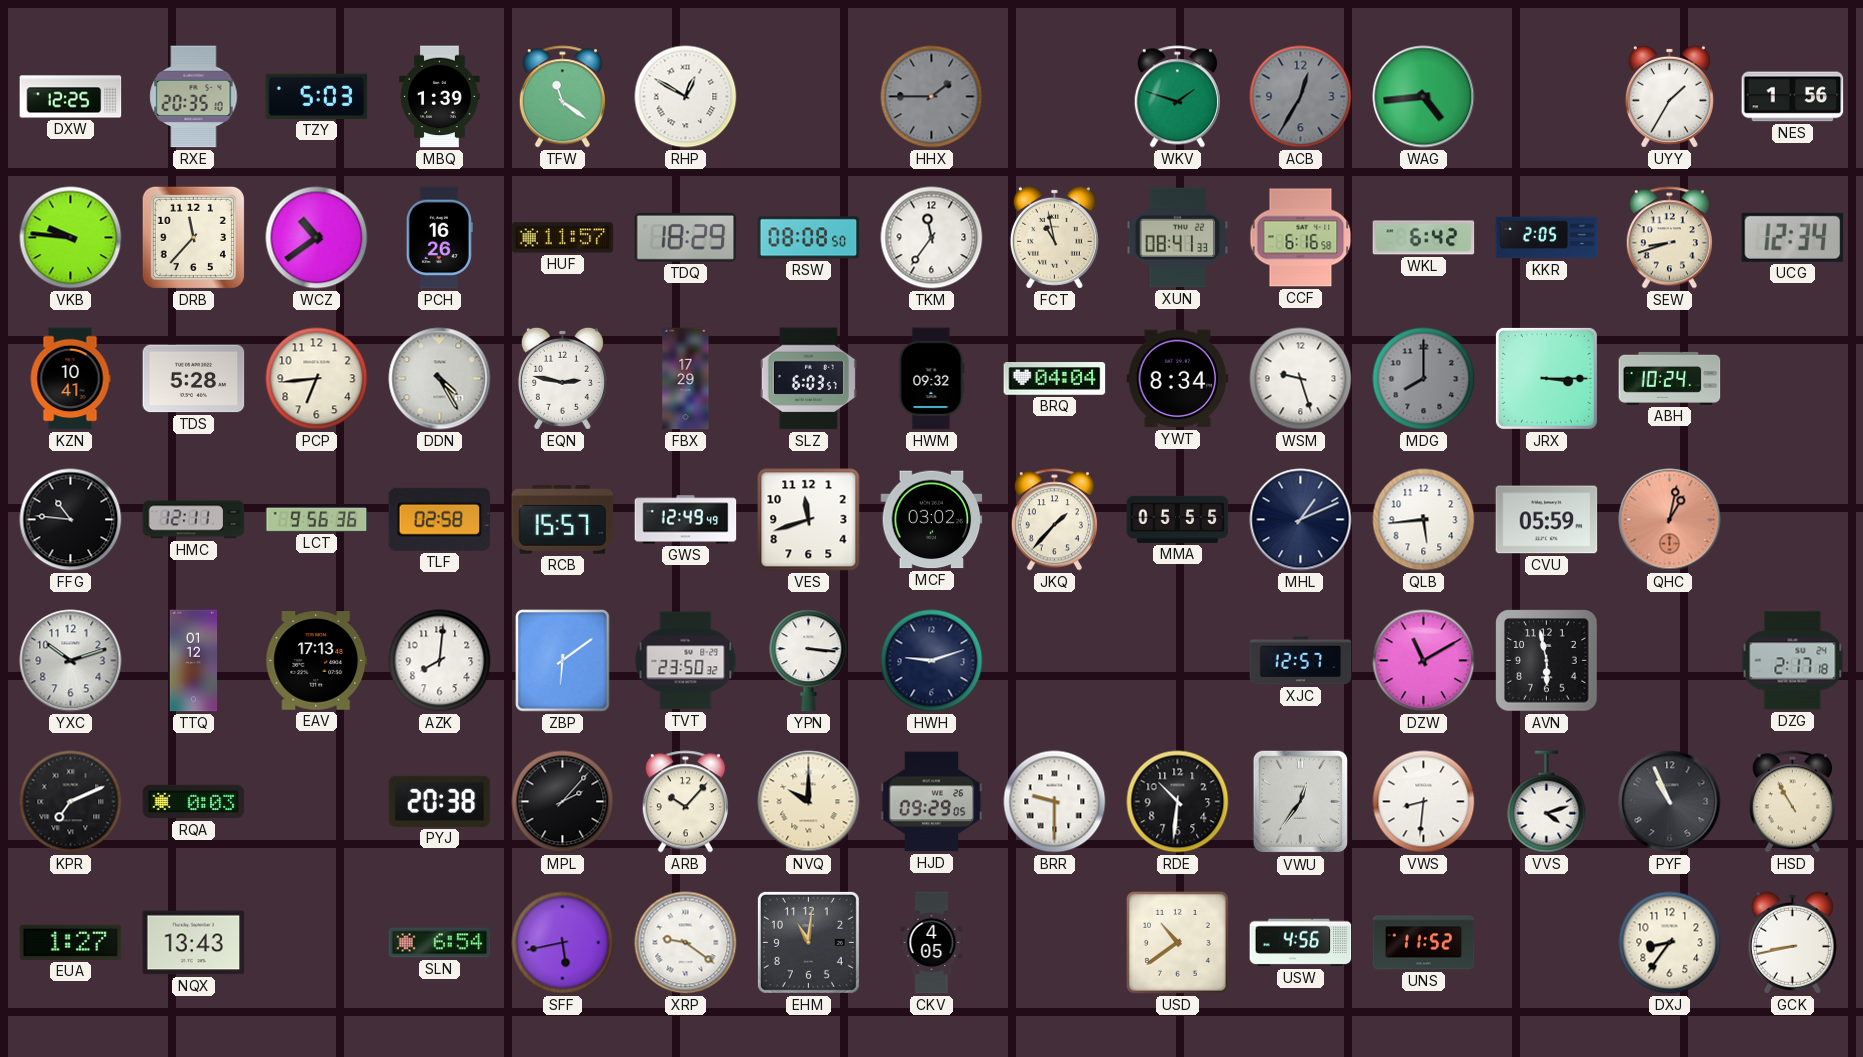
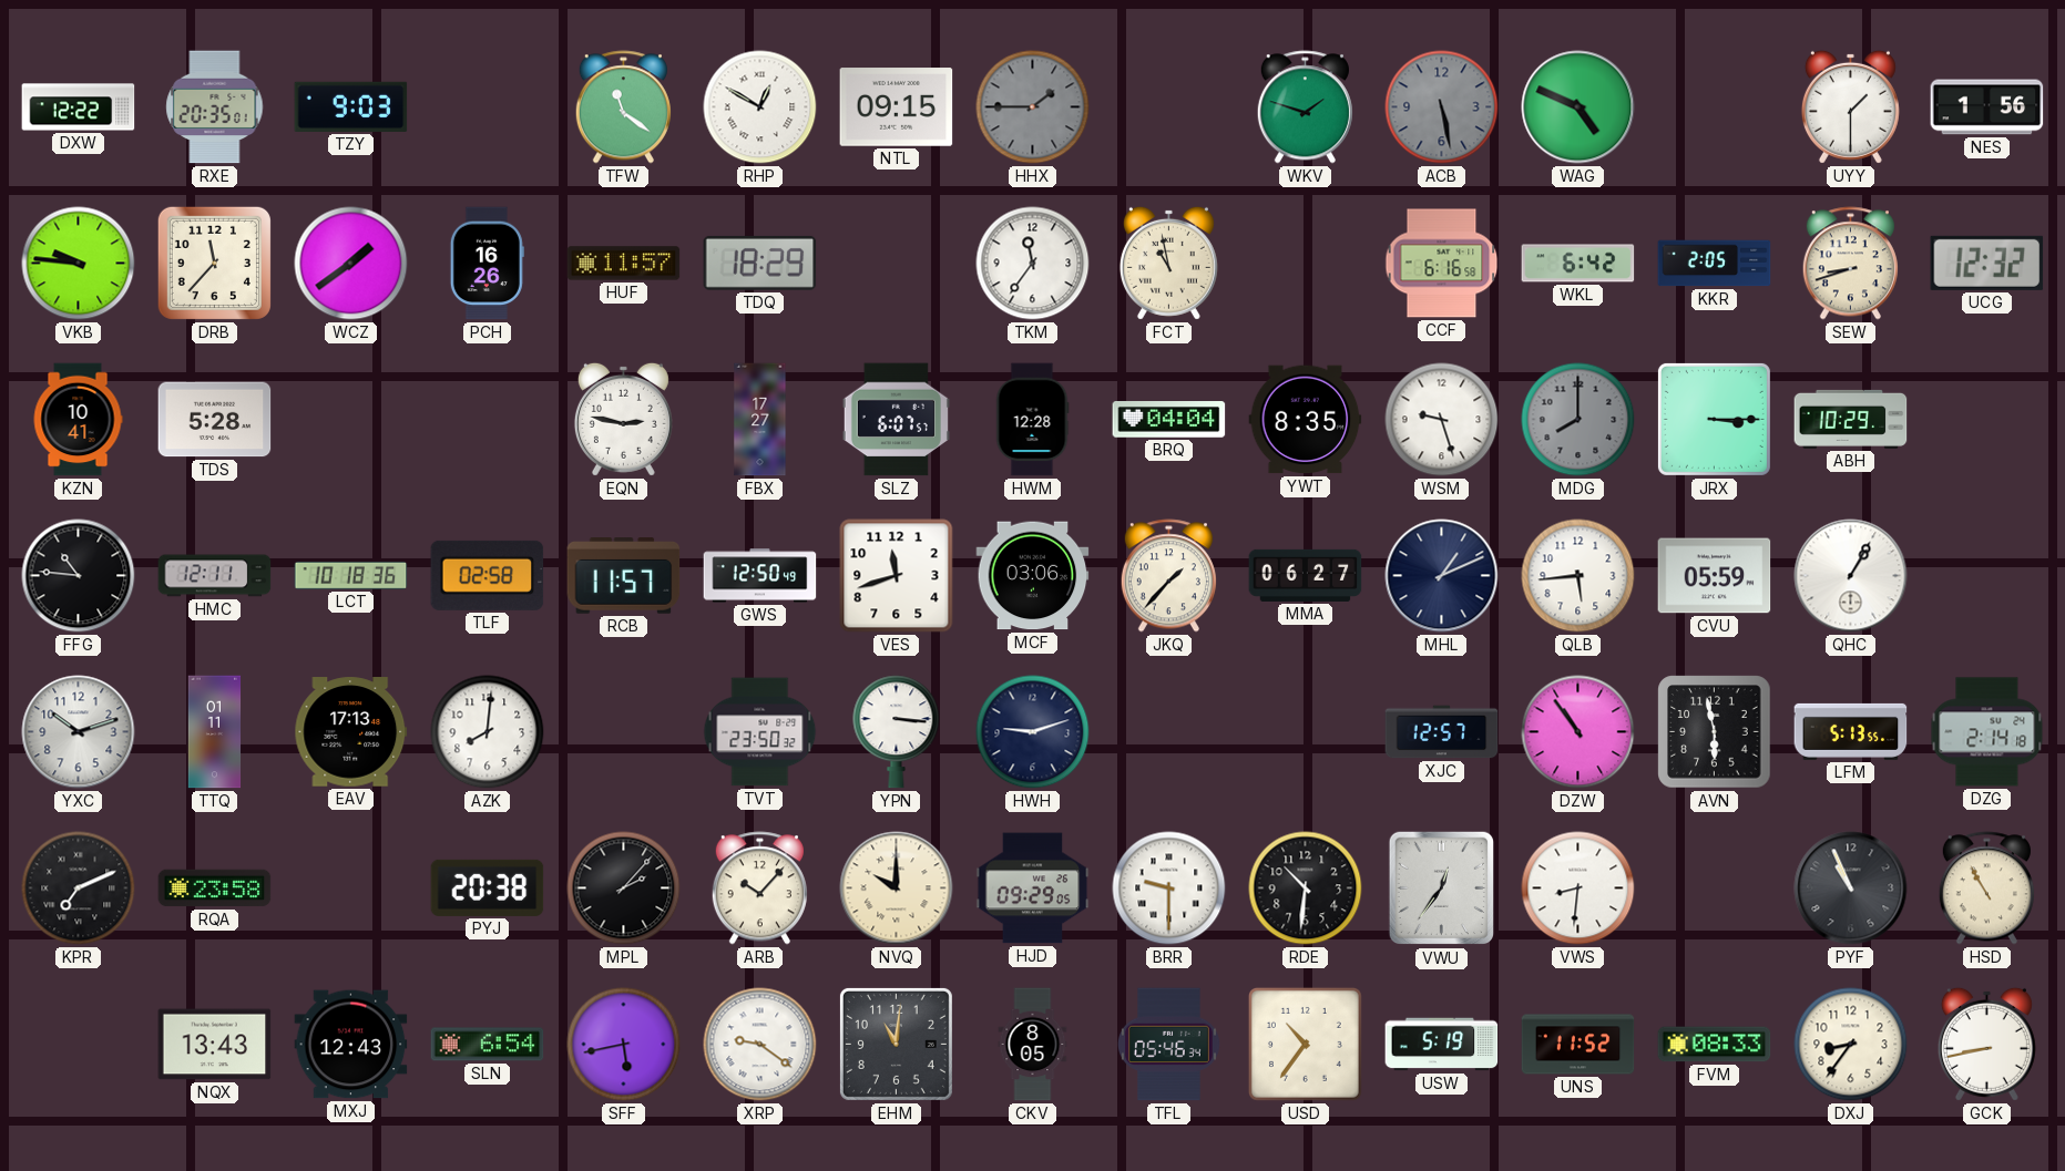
DXW: 12:25 -> 12:22 (79, 107)
RXE: 20:35:10 -> 20:35:01 (215, 107)
TZY: 5:03 -> 9:03 (351, 106)
MBQ: 1:39 -> none (440, 97)
NTL: none -> 09:15 (897, 107)
ACB: 12:35 -> 5:28 (1442, 107)
WAG: 4:44 -> 4:49 (1578, 107)
UYY: 1:35 -> 1:30 (1850, 106)
WCZ: 10:39 -> 1:39 (351, 264)
RSW: 08:08 -> none (809, 238)
XUN: 08:41 -> none (1178, 238)
UCG: 12:34 -> 12:32 (1987, 263)
PCP: 6:44 -> none (317, 379)
DDN: 4:25 -> none (440, 379)
FBX: 17:29 -> 17:27 (760, 420)
SLZ: 6:03 -> 6:07 (896, 420)
HWM: 09:32 -> 12:28 (1032, 420)
YWT: 8:34 -> 8:35 (1306, 420)
ABH: 10:24 -> 10:29 (1851, 419)
LCT: 9:56 -> 10:18 (351, 575)
RCB: 15:57 -> 11:57 (624, 576)
GWS: 12:49 -> 12:50 (760, 576)
MCF: 03:02 -> 03:06 (1033, 576)
MMA: 05:55 -> 06:27 (1306, 575)
QHC: 1:02 -> 1:05 (1851, 576)
QHC dial: salmon -> white (1851, 576)
TTQ: 01:12 -> 01:11 (215, 732)
ZBP: 6:09 -> none (563, 661)
DZW: 11:10 -> 10:54 (1578, 732)
LFM: none -> 5:13 (1851, 731)
DZG: 2:17 -> 2:14 (1987, 732)
RQA: 0:03 -> 23:58 (215, 888)
VVS: 4:12 -> none (1547, 802)
EUA: 1:27 -> none (71, 942)
MXJ: none -> 12:43 (351, 1045)
CKV: 4:05 -> 8:05 (1033, 1045)
TFL: none -> 05:46 (1168, 1045)
USD: 10:39 -> 10:36 (1305, 1044)
USW: 4:56 -> 5:19 (1442, 1045)
FVM: none -> 08:33 (1715, 1045)
